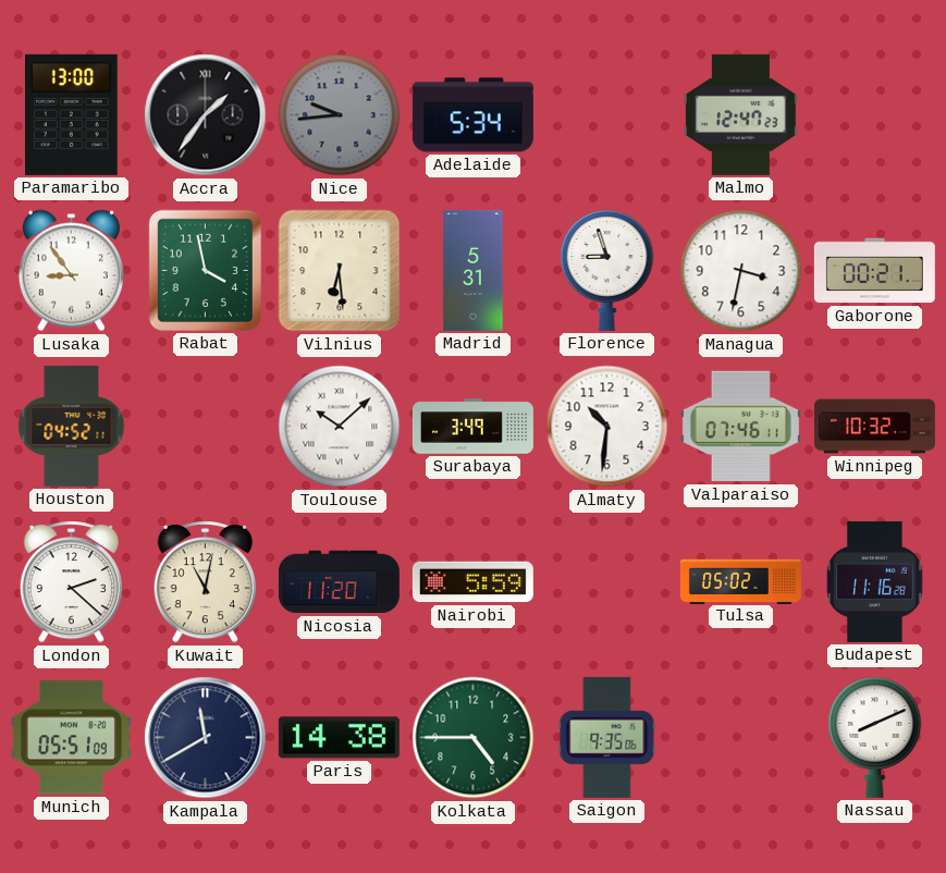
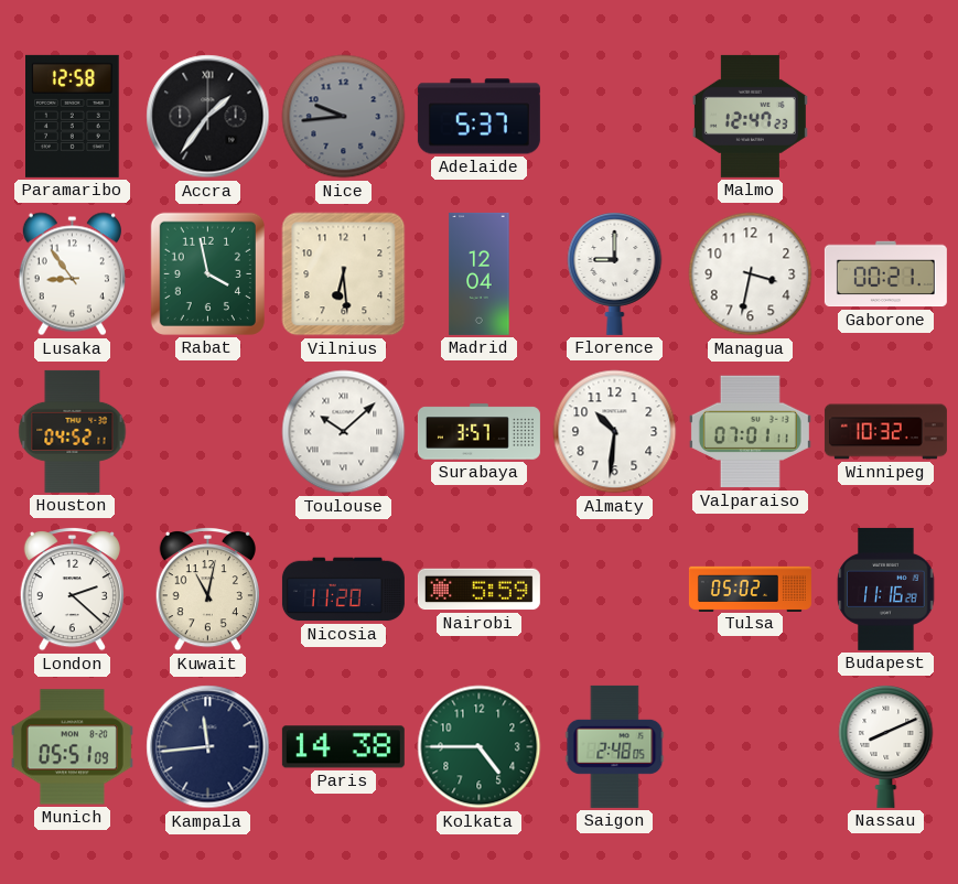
Paramaribo: 13:00 -> 12:58 (73, 116)
Adelaide: 5:34 -> 5:37 (478, 117)
Madrid: 5:31 -> 12:04 (480, 273)
Florence: 8:57 -> 9:00 (615, 274)
Surabaya: 3:49 -> 3:57 (478, 432)
Valparaiso: 07:46 -> 07:01 (750, 432)
Kampala: 11:40 -> 11:44 (208, 747)
Saigon: 9:35 -> 2:48 (615, 746)
